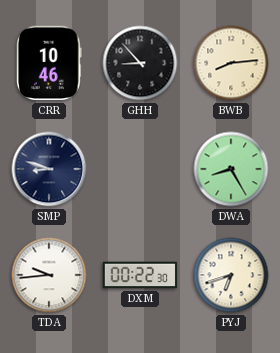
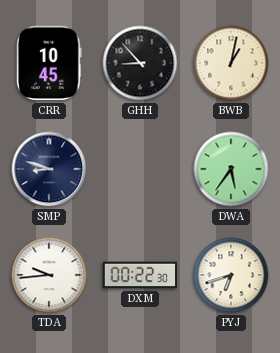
CRR: 10:46 -> 10:45 (50, 63)
BWB: 8:14 -> 1:02 (231, 63)
DWA: 8:25 -> 5:36 (231, 169)
